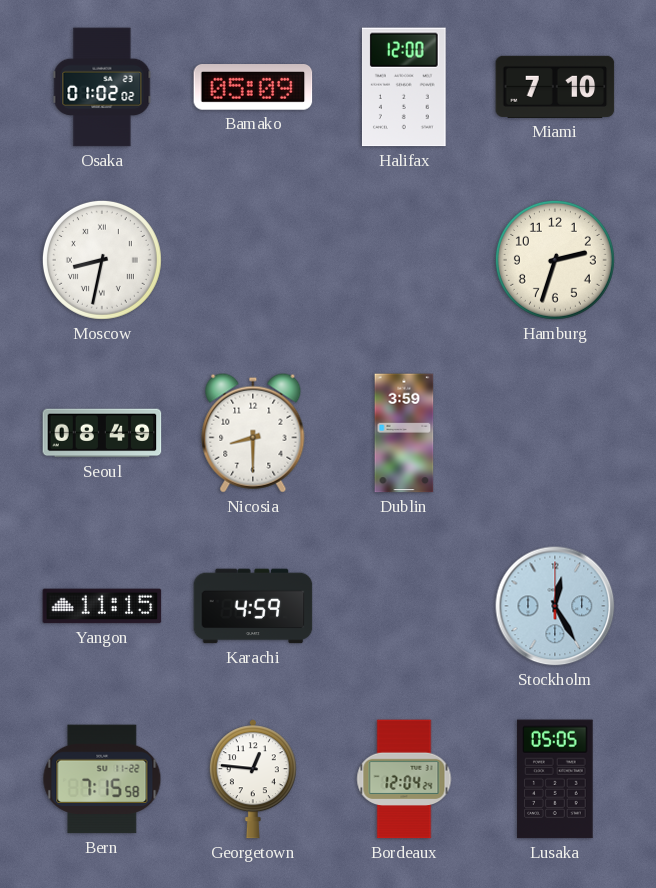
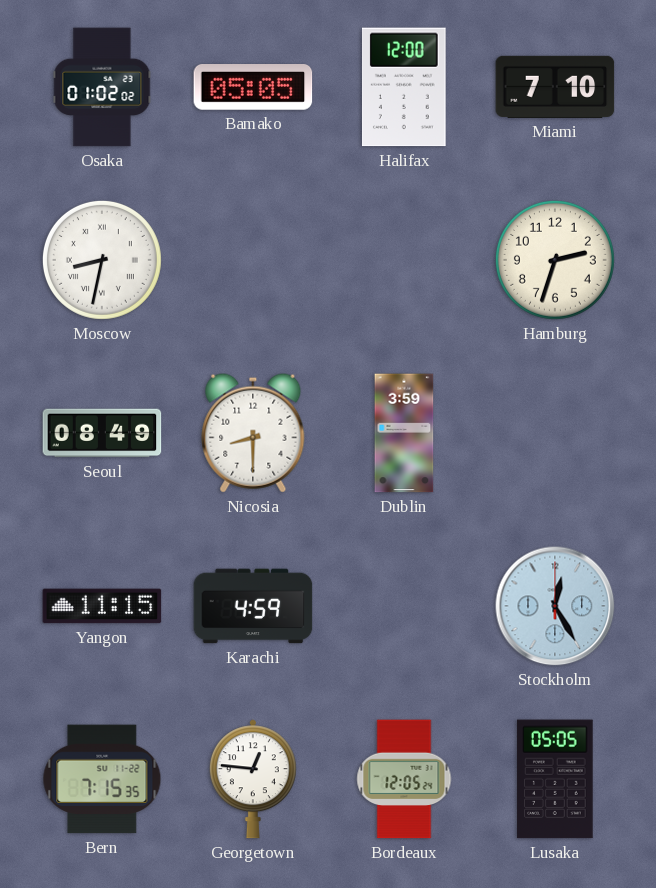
Bamako: 05:09 -> 05:05 (253, 88)
Bern: 7:15:58 -> 7:15:35 (102, 779)
Bordeaux: 12:04 -> 12:05 (404, 779)
